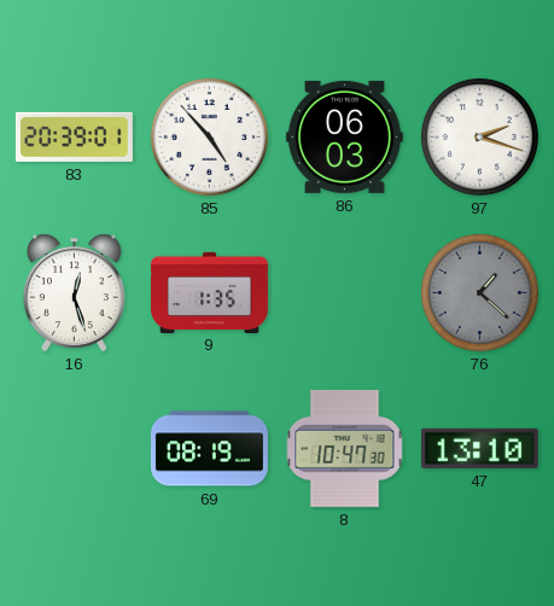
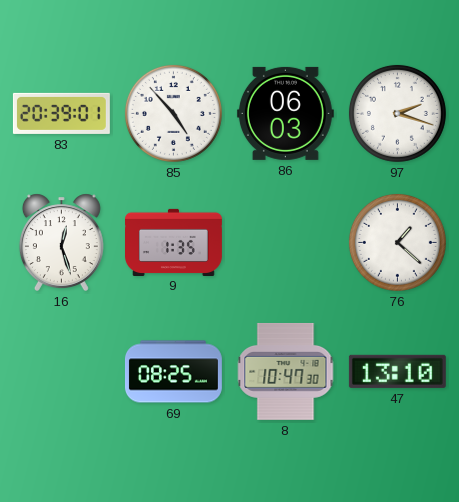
76 dial: grey -> white (397, 242)
69: 08:19 -> 08:25 (173, 372)
